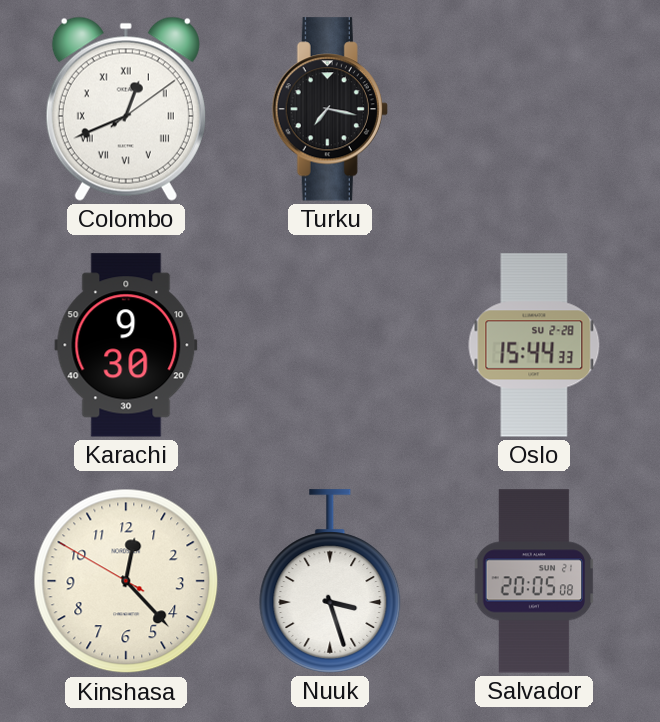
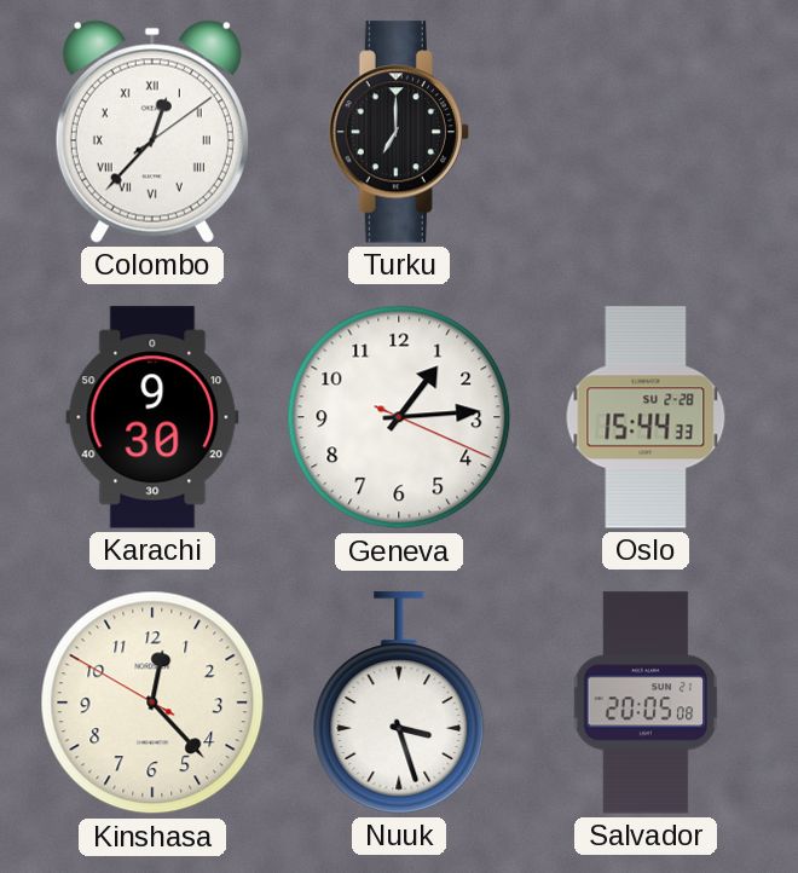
Colombo: 12:41 -> 12:37 (152, 132)
Turku: 7:17 -> 7:00 (399, 132)
Geneva: none -> 1:14 (399, 417)
